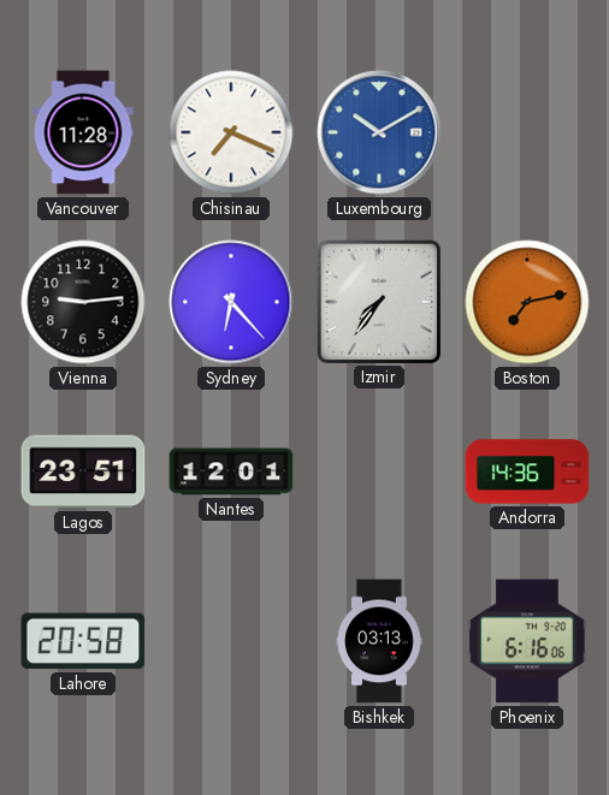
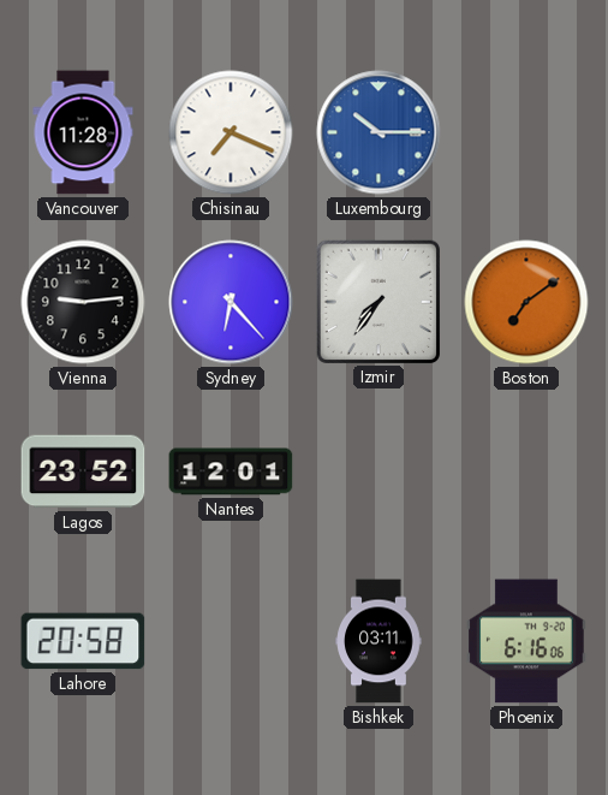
Luxembourg: 10:10 -> 10:15 (378, 132)
Boston: 7:13 -> 7:09 (526, 302)
Lagos: 23:51 -> 23:52 (83, 471)
Andorra: 14:36 -> none (527, 471)
Bishkek: 03:13 -> 03:11 (378, 641)
